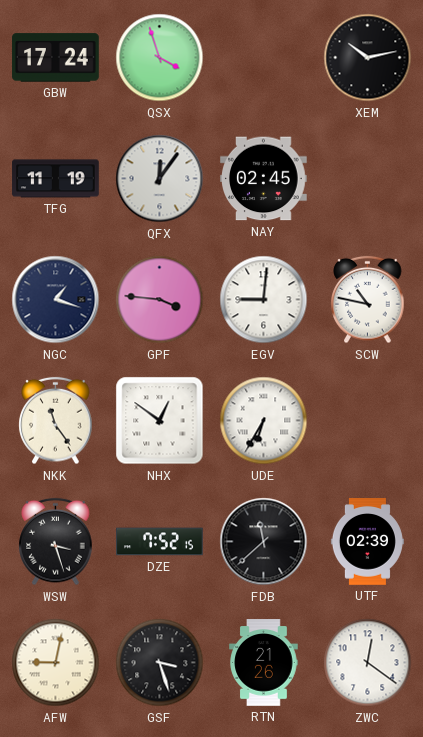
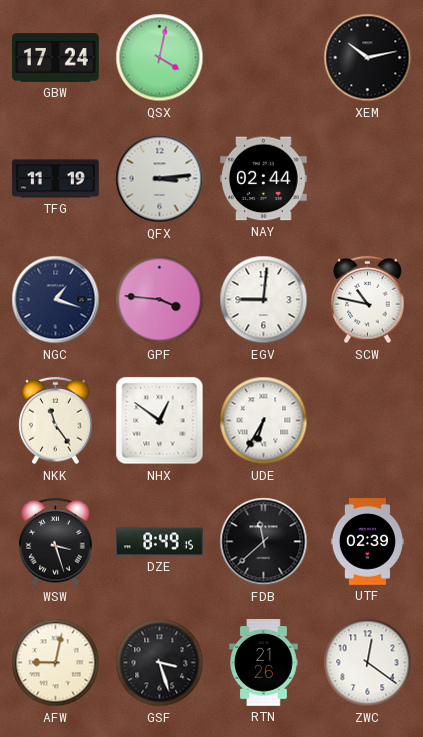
QSX: 3:57 -> 4:02 (160, 58)
QFX: 12:06 -> 3:14 (160, 179)
NAY: 02:45 -> 02:44 (264, 179)
DZE: 7:52 -> 8:49 (160, 542)
